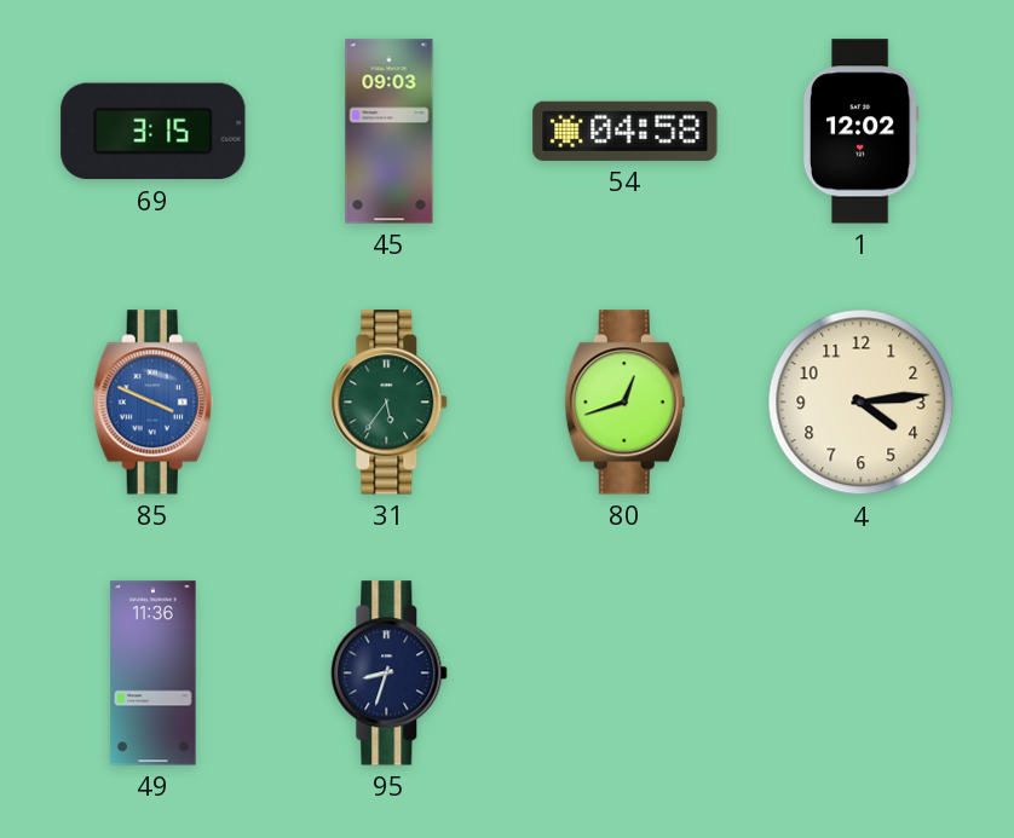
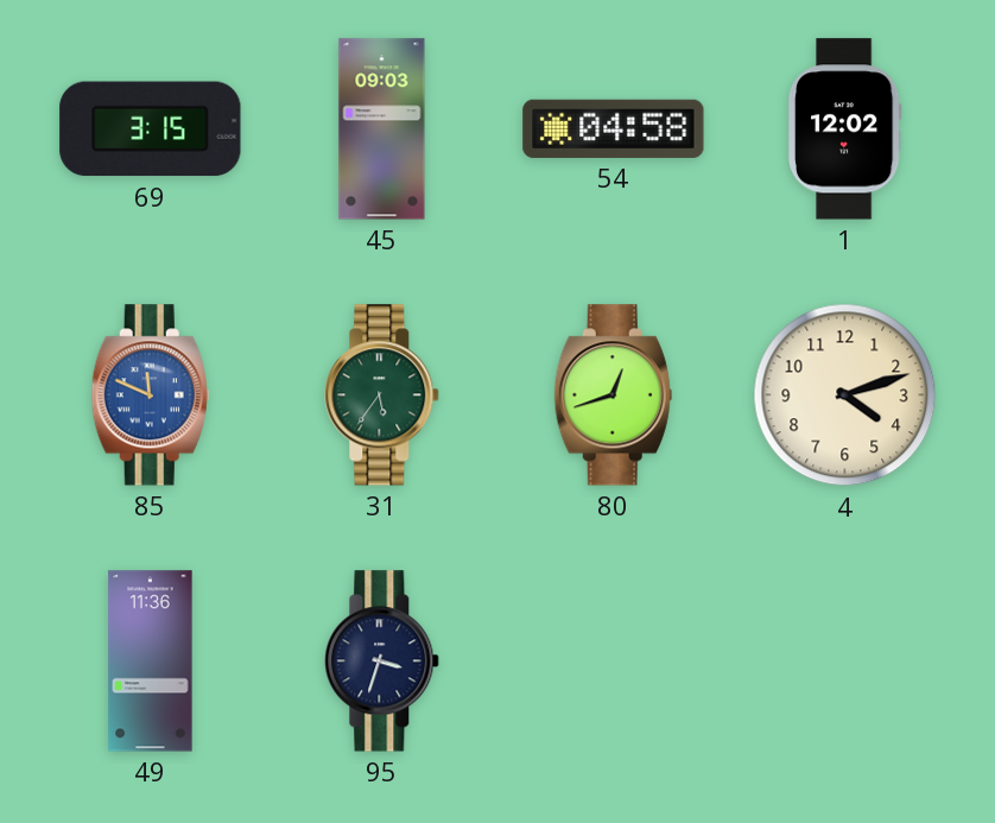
85: 3:49 -> 11:49 (150, 395)
4: 4:14 -> 4:12 (845, 395)
95: 8:33 -> 3:33 (382, 661)
